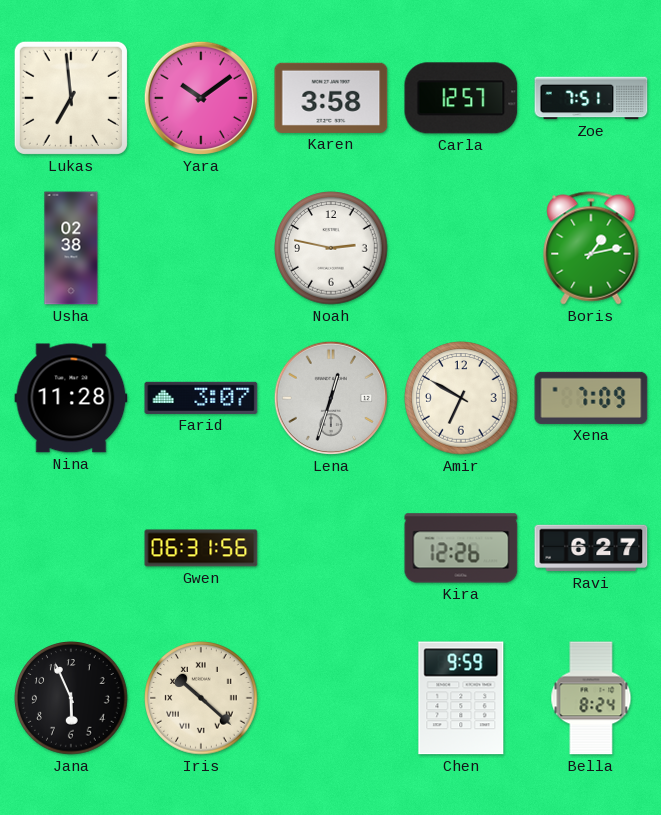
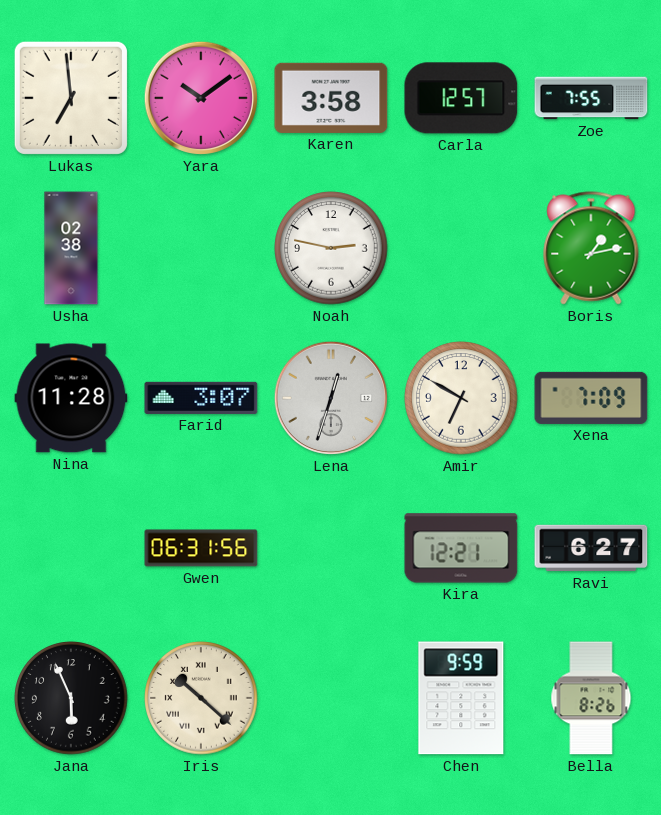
Zoe: 7:51 -> 7:55 (591, 98)
Kira: 12:26 -> 12:21 (461, 548)
Bella: 8:24 -> 8:26 (591, 698)
